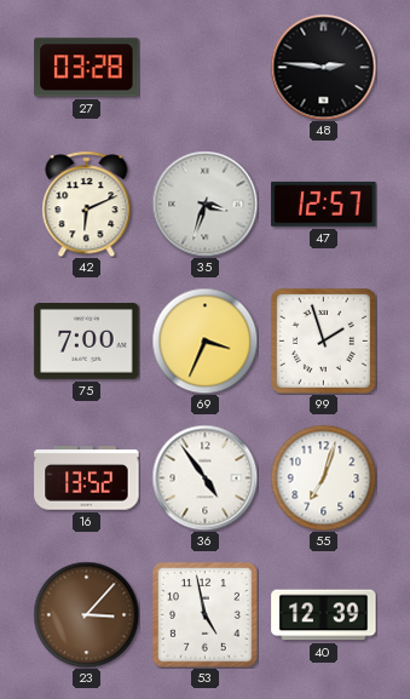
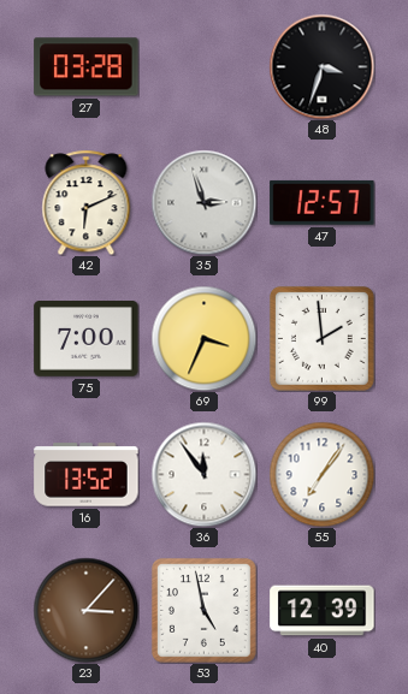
48: 2:46 -> 3:33 (321, 66)
35: 3:33 -> 2:57 (203, 202)
99: 1:57 -> 1:59 (321, 338)
36: 4:54 -> 11:54 (203, 474)
55: 7:03 -> 7:06 (321, 474)
